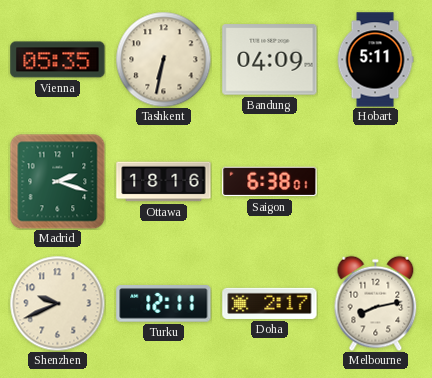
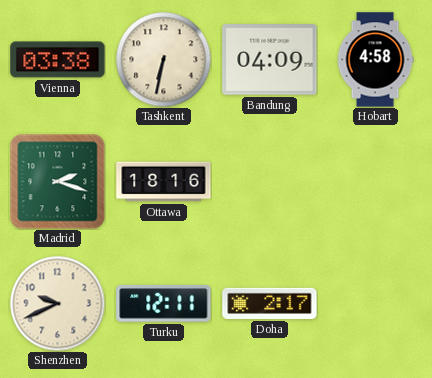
Vienna: 05:35 -> 03:38 (58, 60)
Hobart: 5:11 -> 4:58 (375, 60)
Saigon: 6:38 -> none (270, 182)
Melbourne: 8:13 -> none (376, 303)
